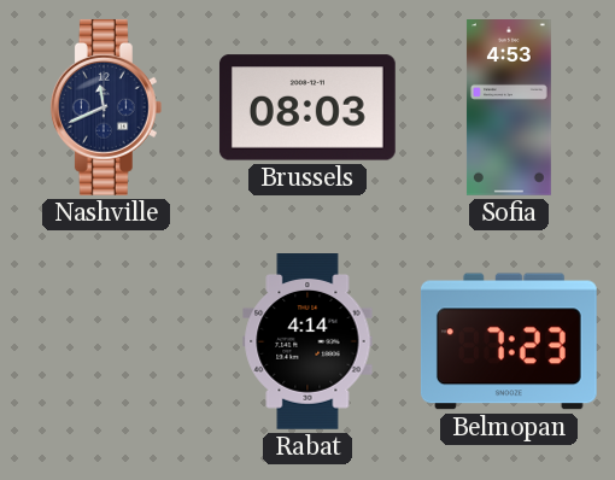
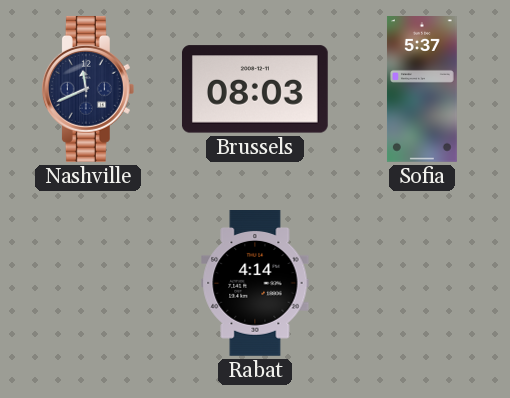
Sofia: 4:53 -> 5:37 (422, 90)
Belmopan: 7:23 -> none (509, 341)
